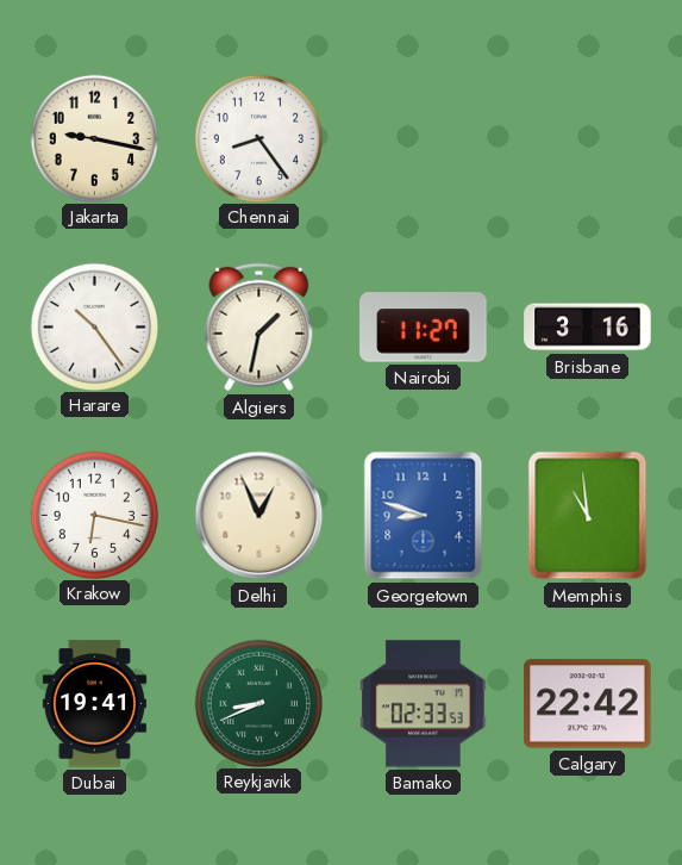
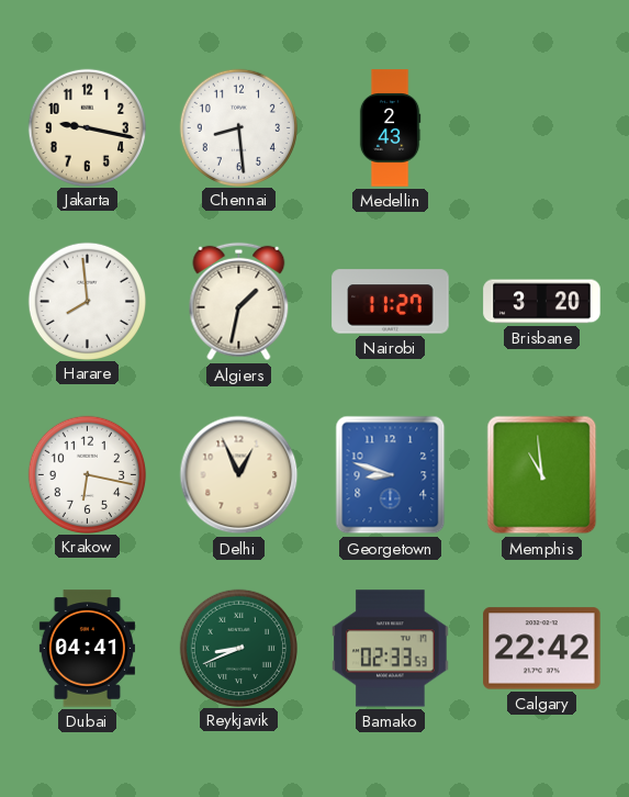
Chennai: 8:24 -> 8:29 (238, 127)
Medellin: none -> 2:43 (390, 128)
Harare: 10:24 -> 7:59 (87, 301)
Brisbane: 3:16 -> 3:20 (542, 302)
Dubai: 19:41 -> 04:41 (87, 649)
